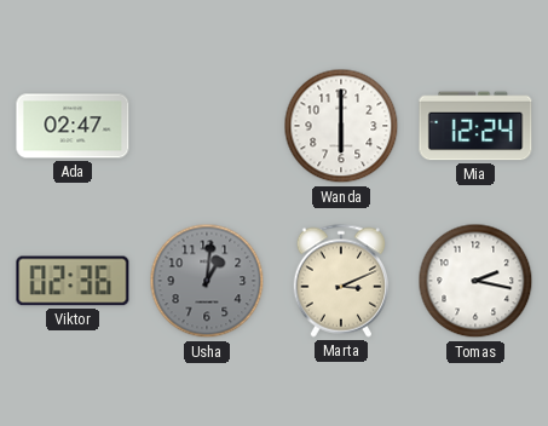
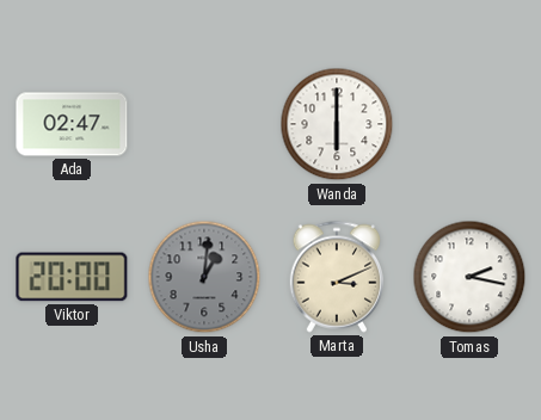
Mia: 12:24 -> none (475, 126)
Viktor: 02:36 -> 20:00 (72, 277)
